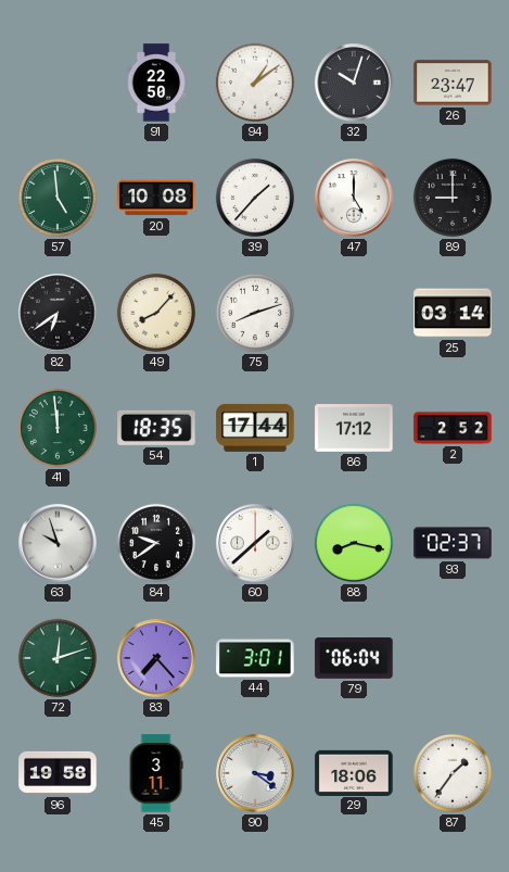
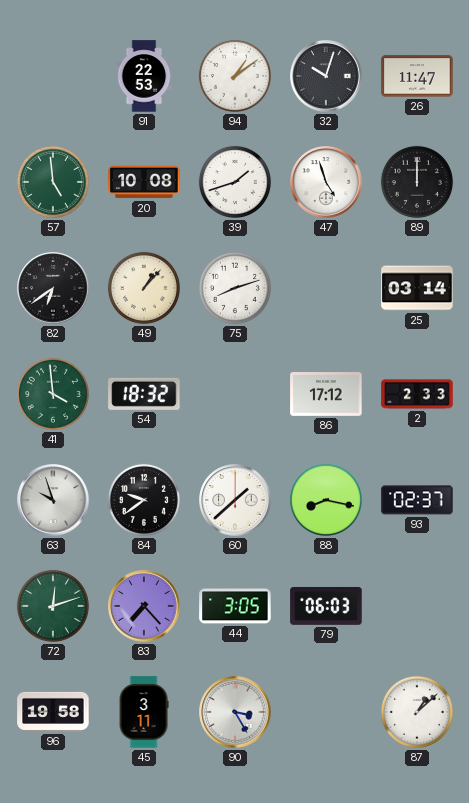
91: 22:50 -> 22:53 (144, 76)
26: 23:47 -> 11:47 (417, 76)
39: 1:37 -> 1:42 (235, 182)
47: 5:00 -> 4:57 (326, 182)
89: 9:00 -> 12:00 (417, 182)
49: 8:07 -> 1:07 (144, 288)
41: 11:59 -> 3:59 (53, 394)
54: 18:35 -> 18:32 (144, 394)
1: 17:44 -> none (255, 428)
2: 2:52 -> 2:33 (417, 394)
44: 3:01 -> 3:05 (235, 606)
79: 06:04 -> 06:03 (326, 606)
90: 3:21 -> 3:25 (235, 712)
29: 18:06 -> none (354, 772)
87: 1:36 -> 1:08 (417, 712)
